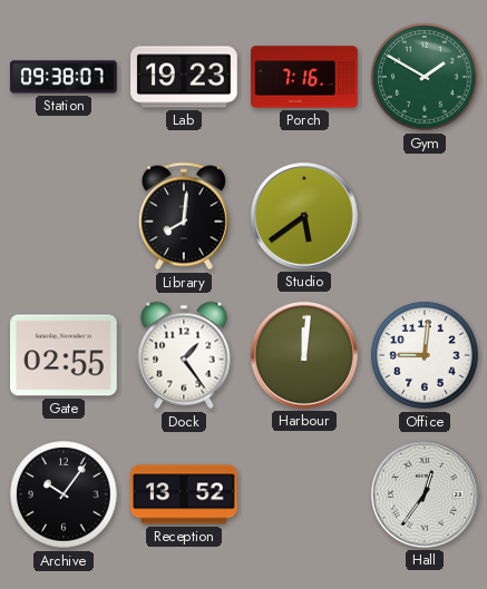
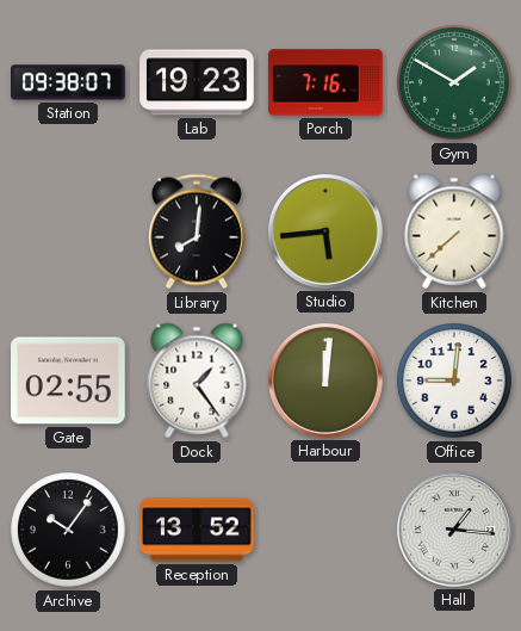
Studio: 5:39 -> 5:44 (325, 231)
Kitchen: none -> 7:38 (454, 231)
Hall: 12:36 -> 1:16 (454, 530)
